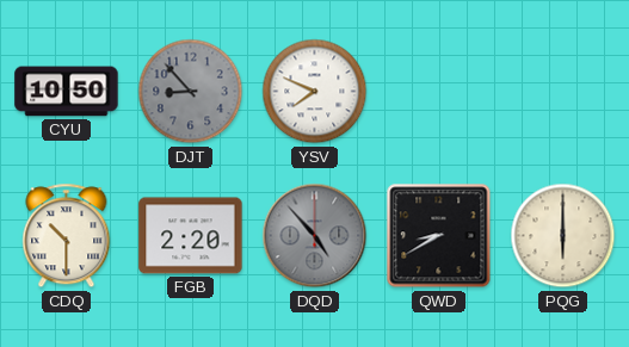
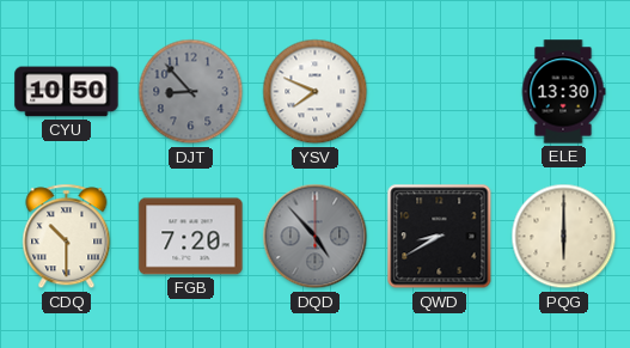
ELE: none -> 13:30 (563, 92)
FGB: 2:20 -> 7:20 (191, 237)
